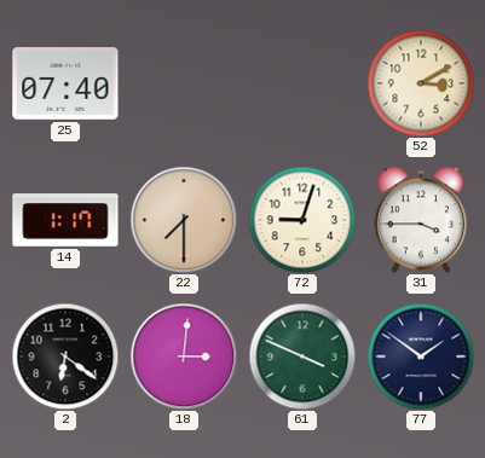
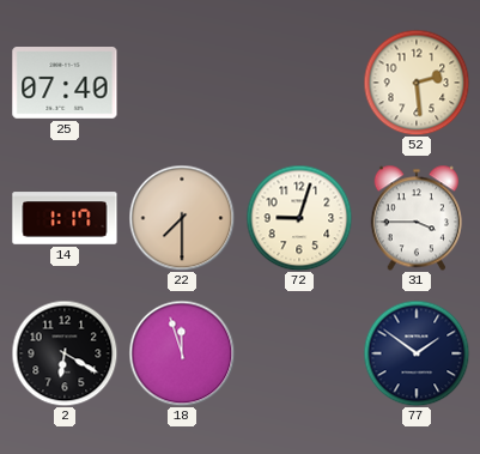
52: 3:10 -> 2:29 (417, 83)
2: 6:21 -> 6:20 (65, 353)
18: 3:01 -> 11:57 (182, 353)
61: 3:49 -> none (302, 356)
